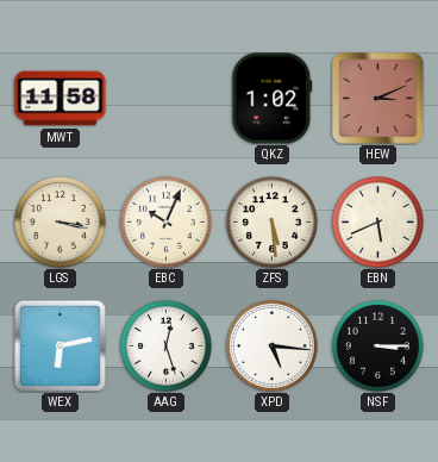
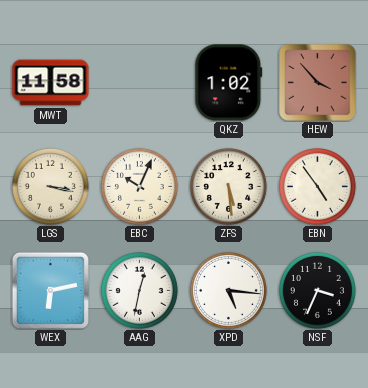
HEW: 3:11 -> 3:53 (318, 83)
EBN: 5:41 -> 4:54 (317, 186)
AAG: 12:27 -> 12:32 (139, 290)
NSF: 3:15 -> 3:34 (317, 290)
